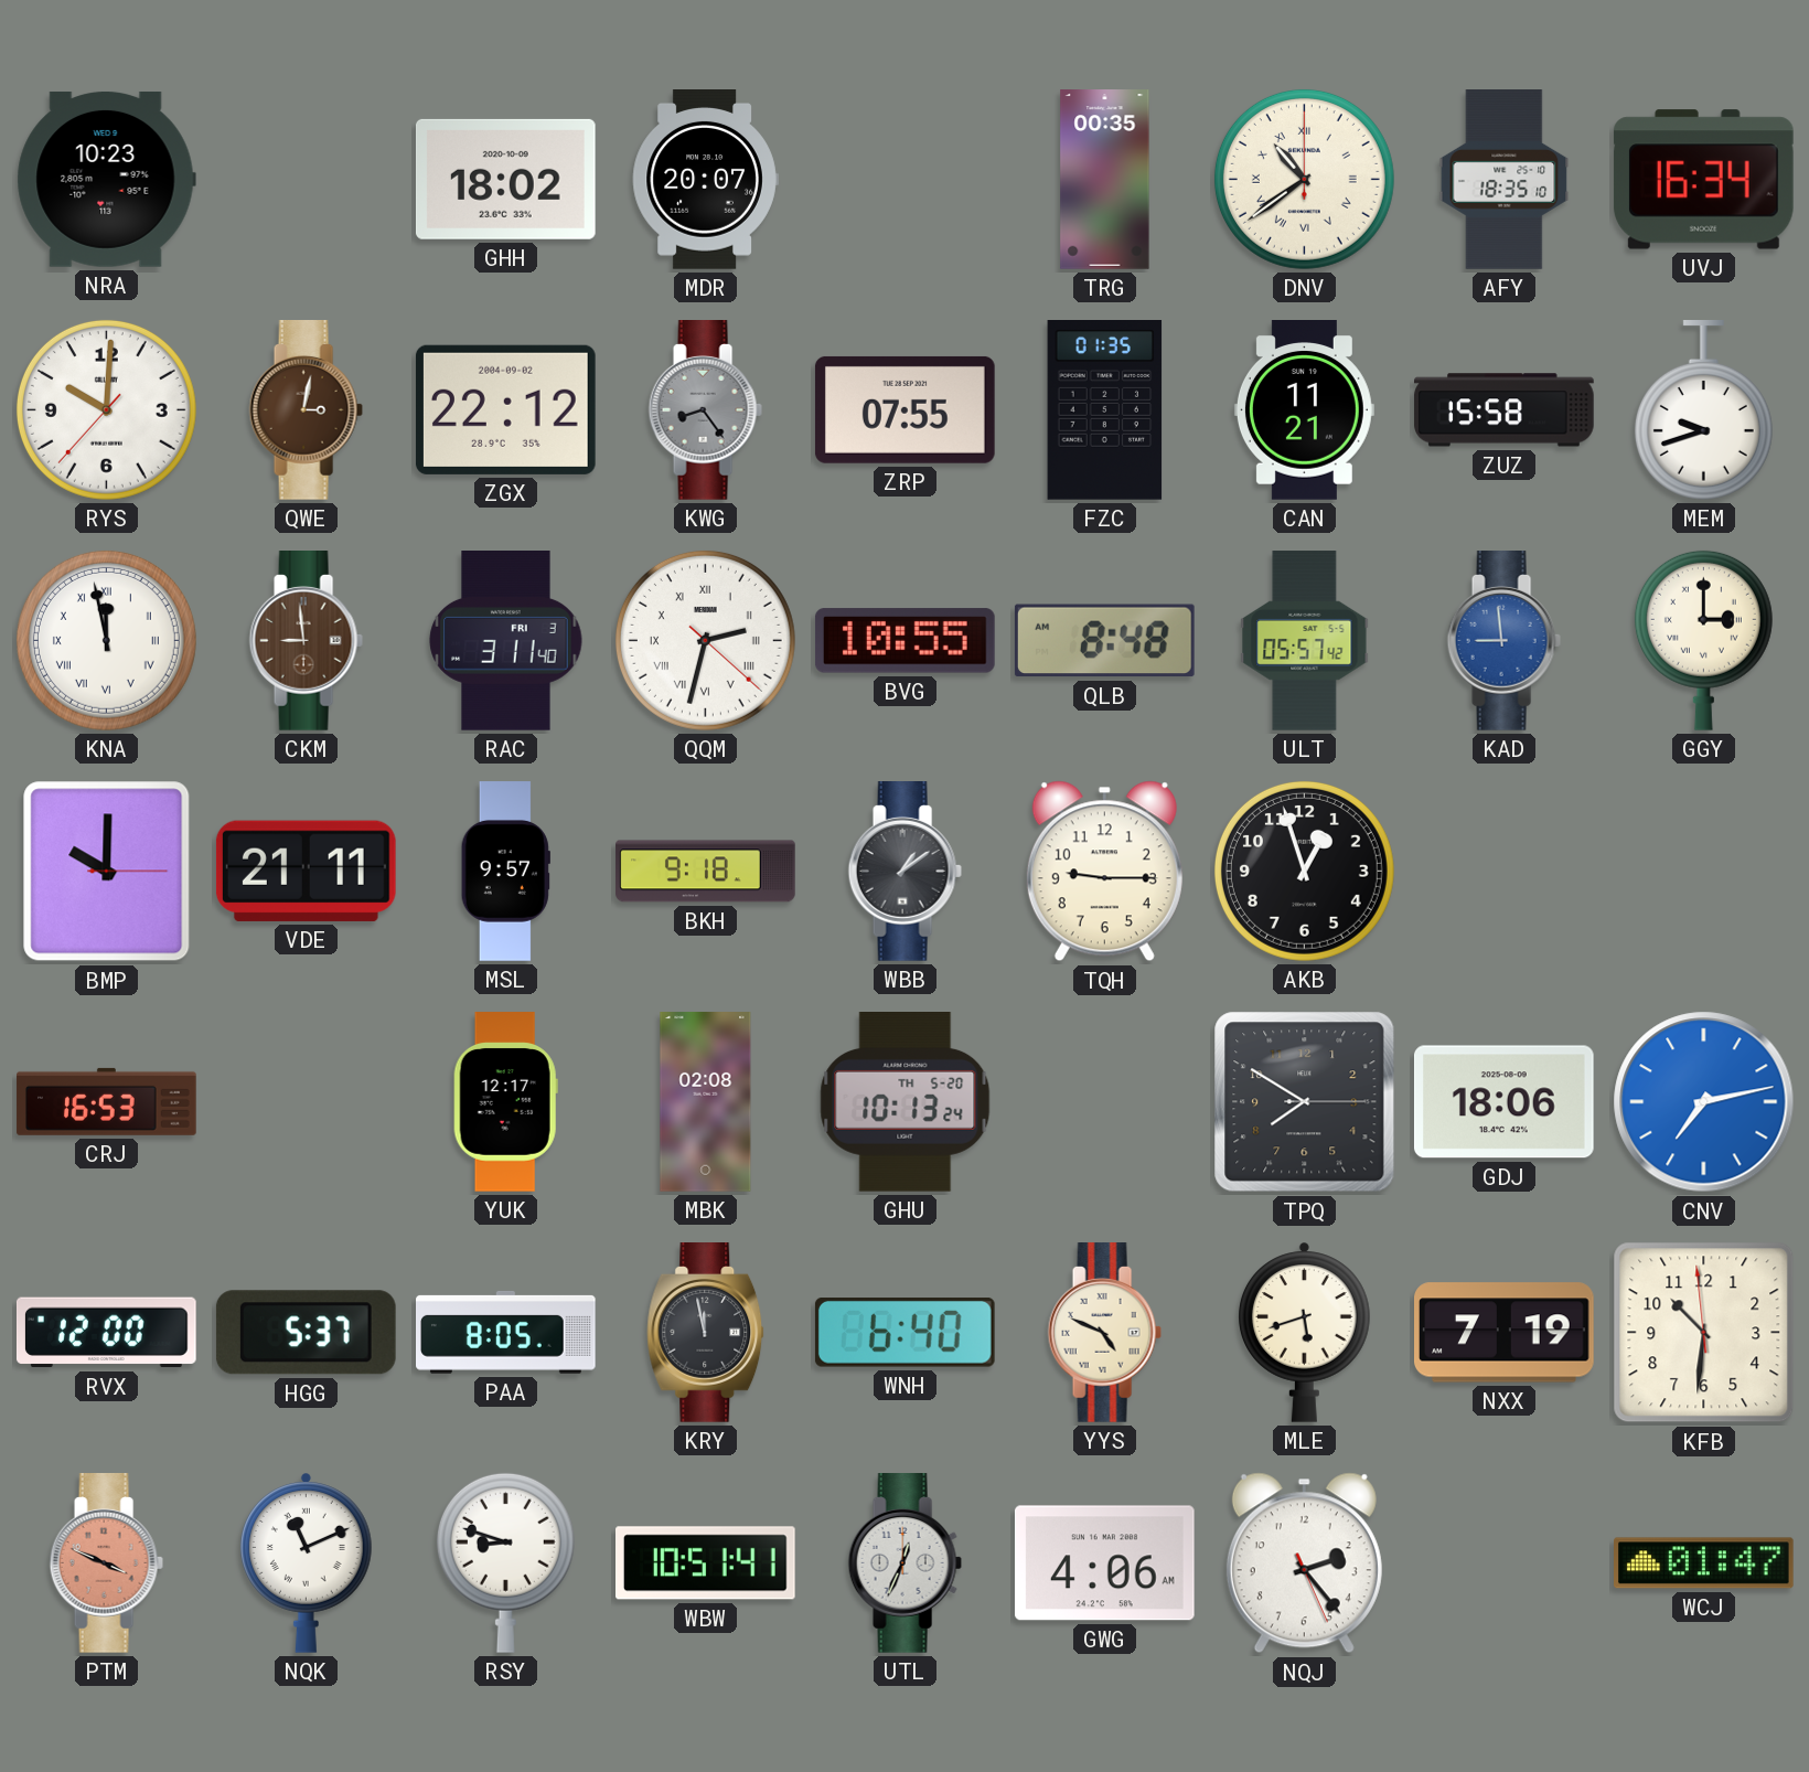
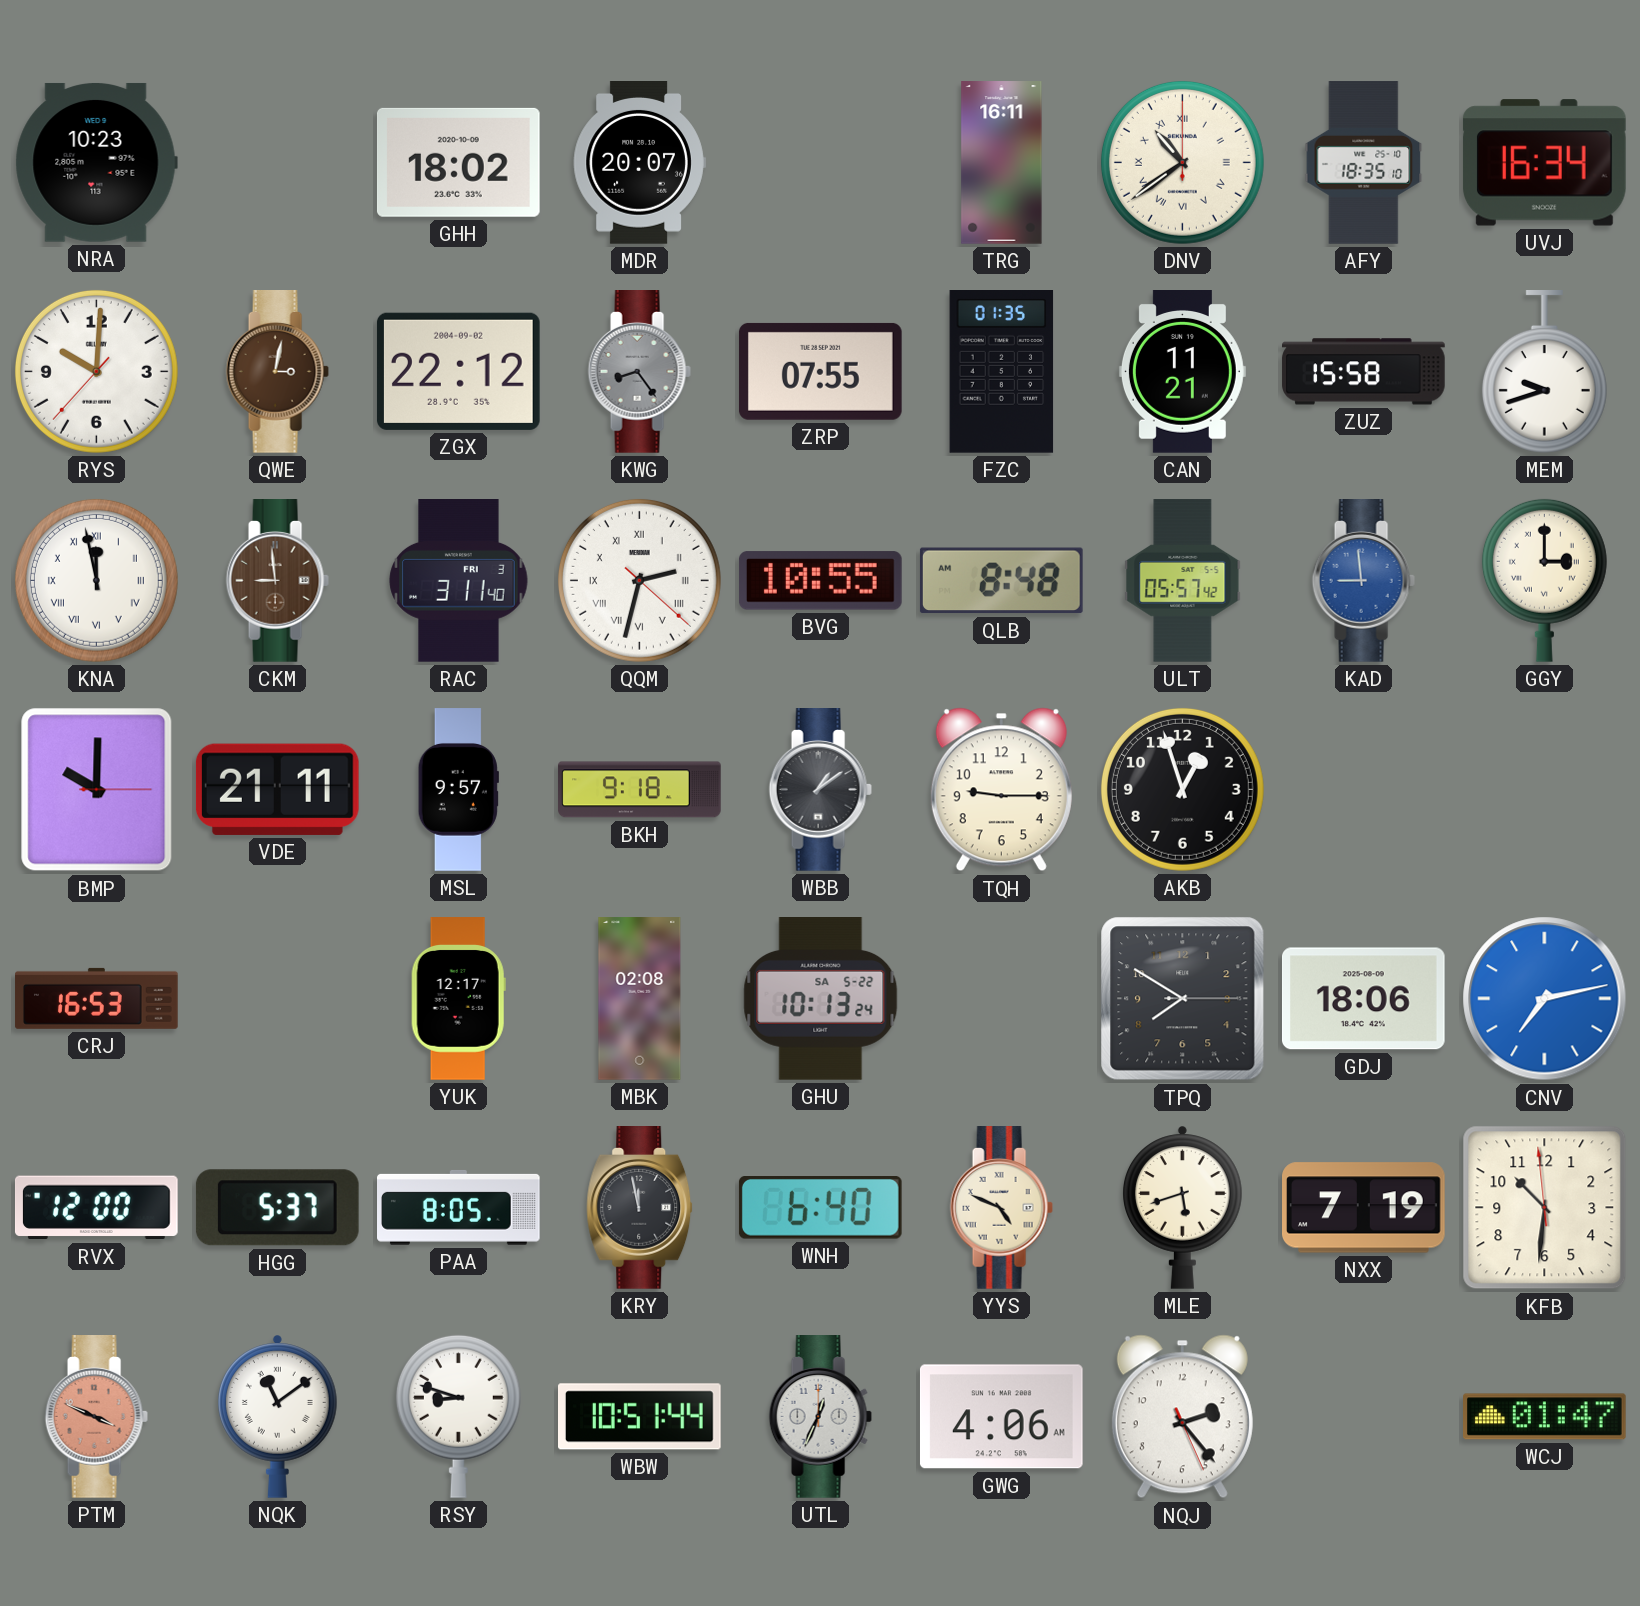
TRG: 00:35 -> 16:11 (1002, 163)
GHU date: TH 5-20 -> SA 5-22 (821, 999)
NQK: 11:11 -> 11:09 (278, 1416)
WBW: 10:51:41 -> 10:51:44 (640, 1417)
